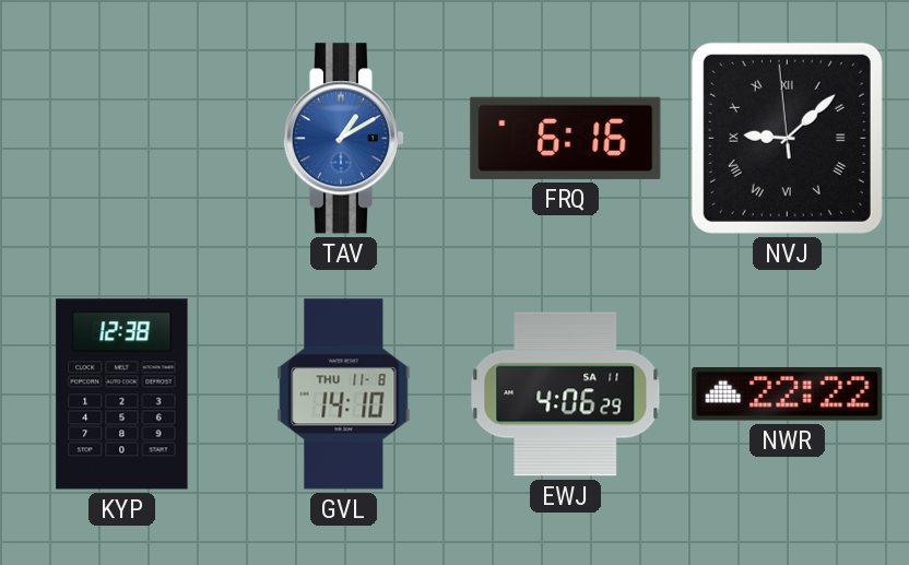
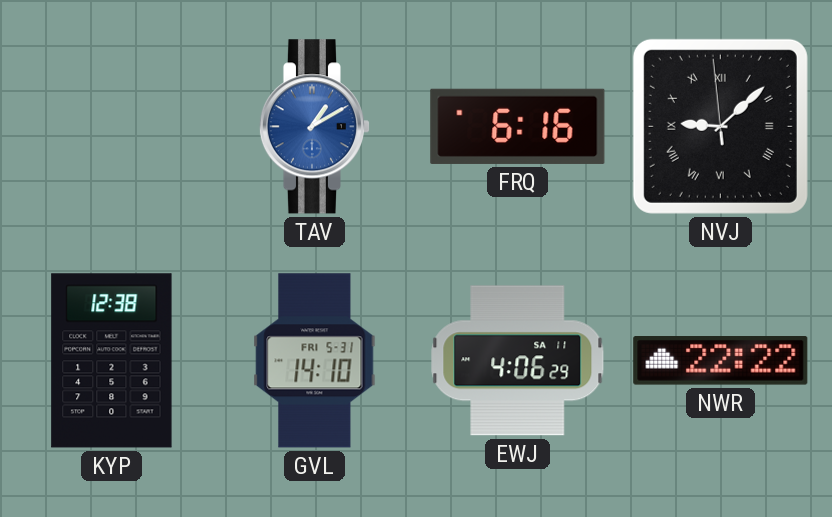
GVL date: THU 11-8 -> FRI 5-31 (315, 361)
